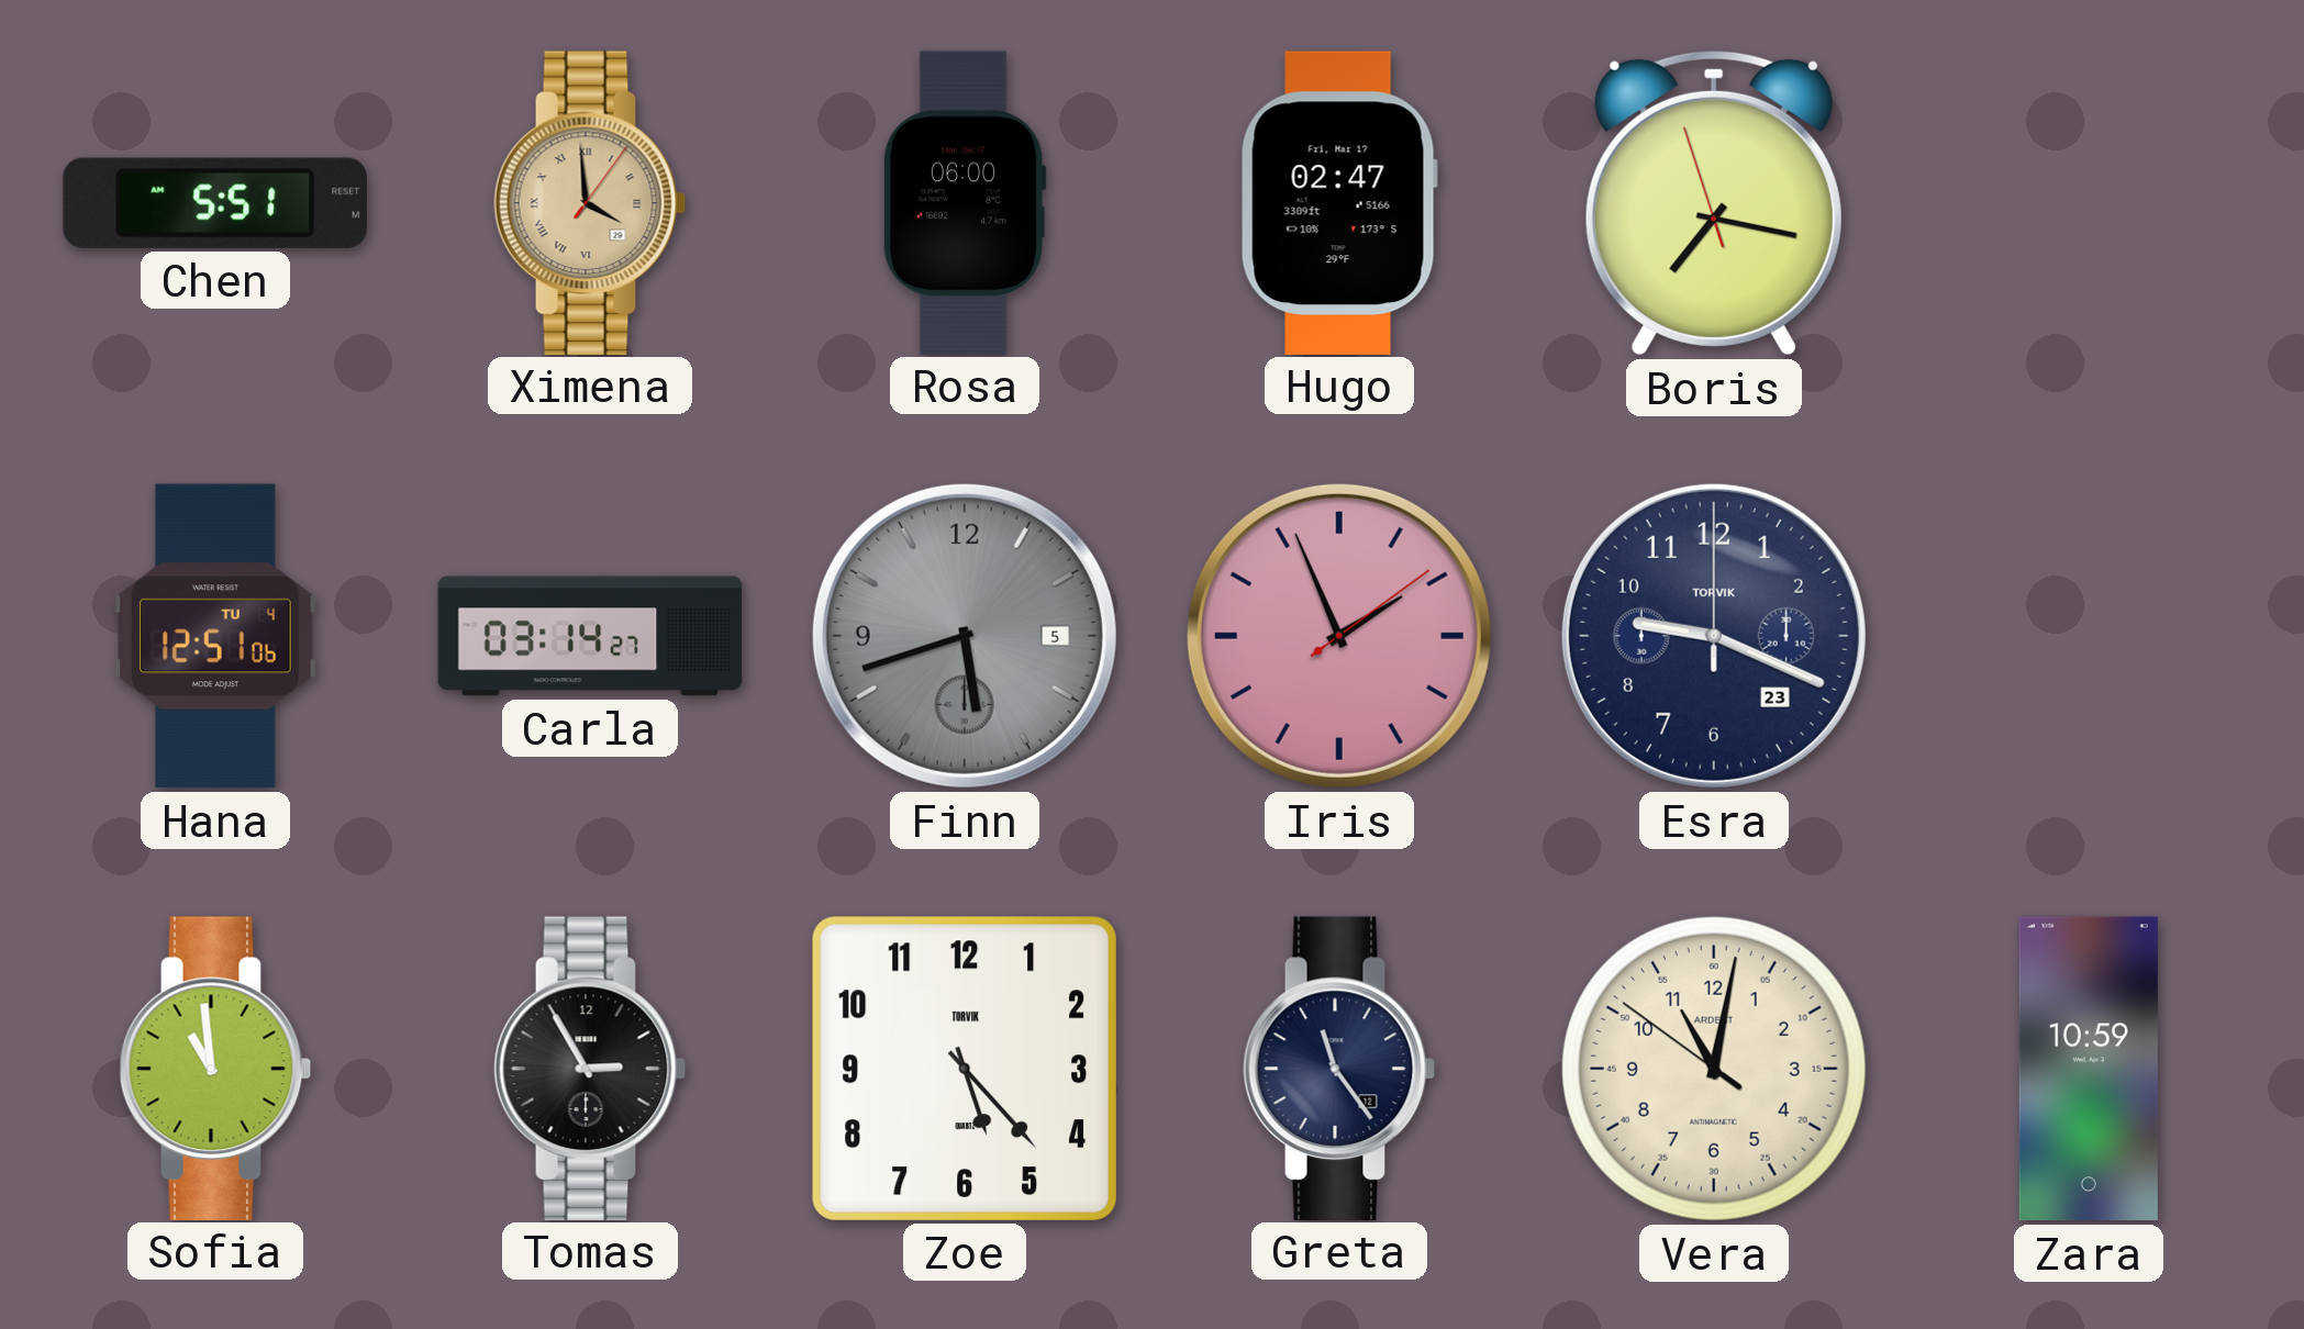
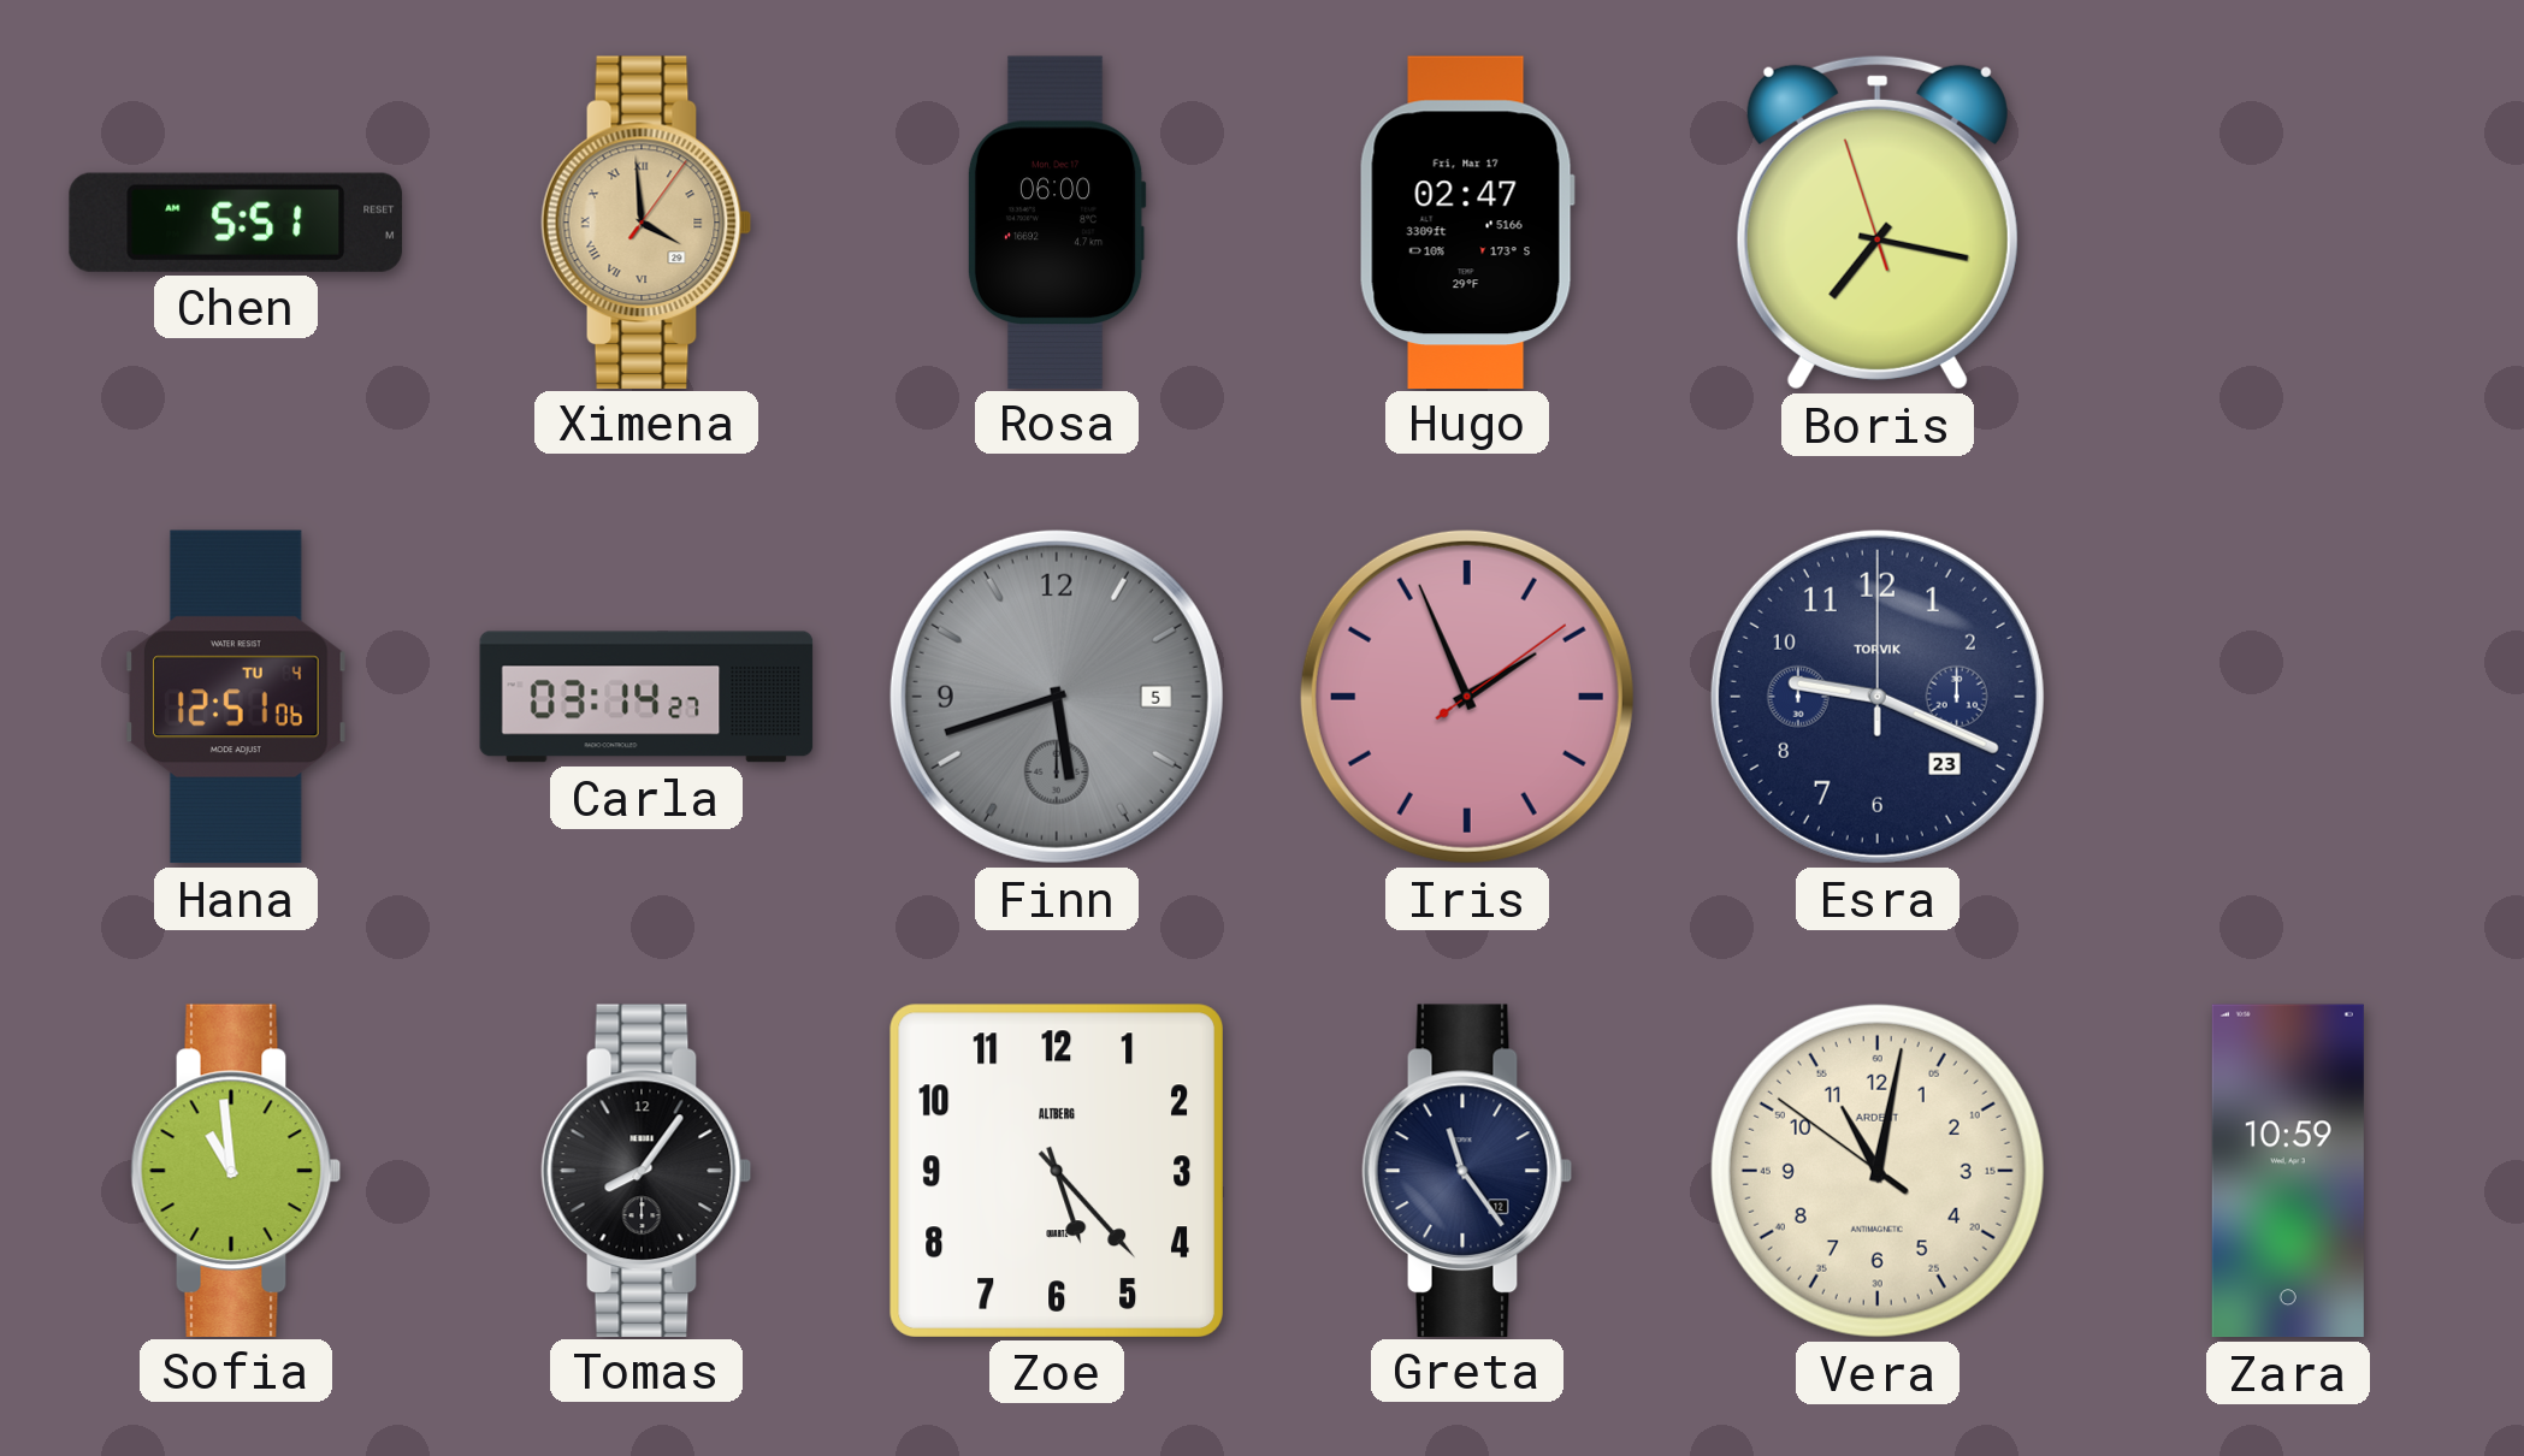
Tomas: 2:55 -> 8:06 (646, 1170)
Zoe brand: TORVIK -> ALTBERG (1057, 1171)
